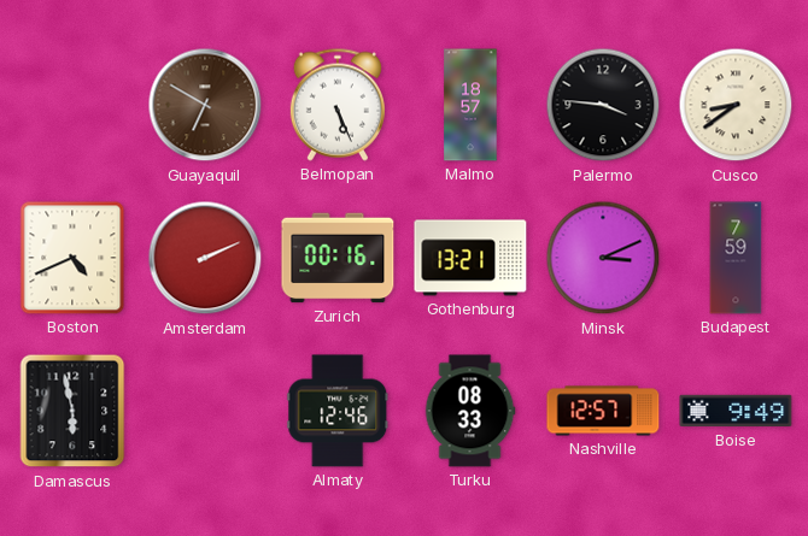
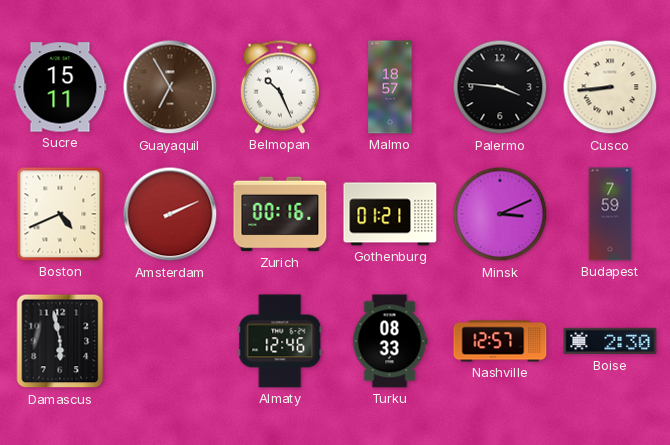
Sucre: none -> 15:11 (60, 87)
Guayaquil: 6:50 -> 6:55 (170, 87)
Belmopan: 5:26 -> 10:26 (280, 87)
Cusco: 8:39 -> 8:44 (610, 87)
Gothenburg: 13:21 -> 01:21 (390, 214)
Boise: 9:49 -> 2:30 (610, 341)
